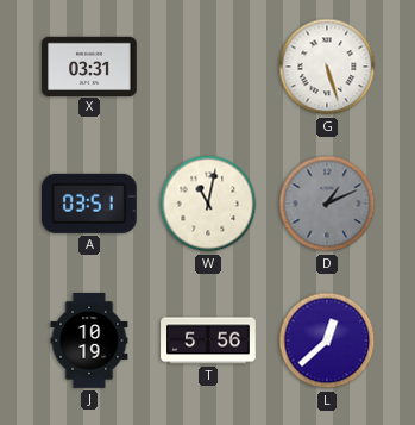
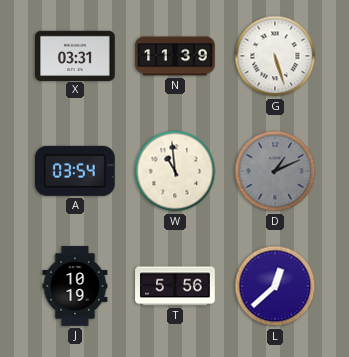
N: none -> 11:39 (175, 56)
A: 03:51 -> 03:54 (75, 171)
W: 11:02 -> 10:59 (175, 171)
